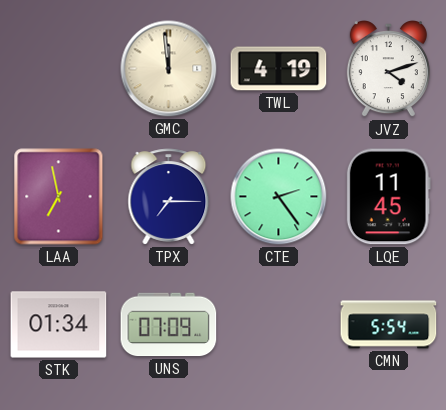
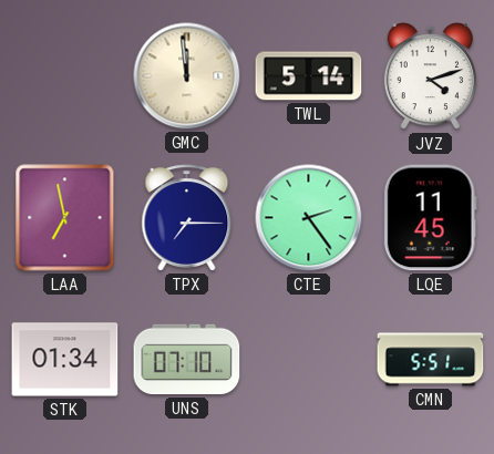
TWL: 4:19 -> 5:14 (309, 76)
UNS: 07:09 -> 07:10 (187, 360)
CMN: 5:54 -> 5:51 (431, 360)
